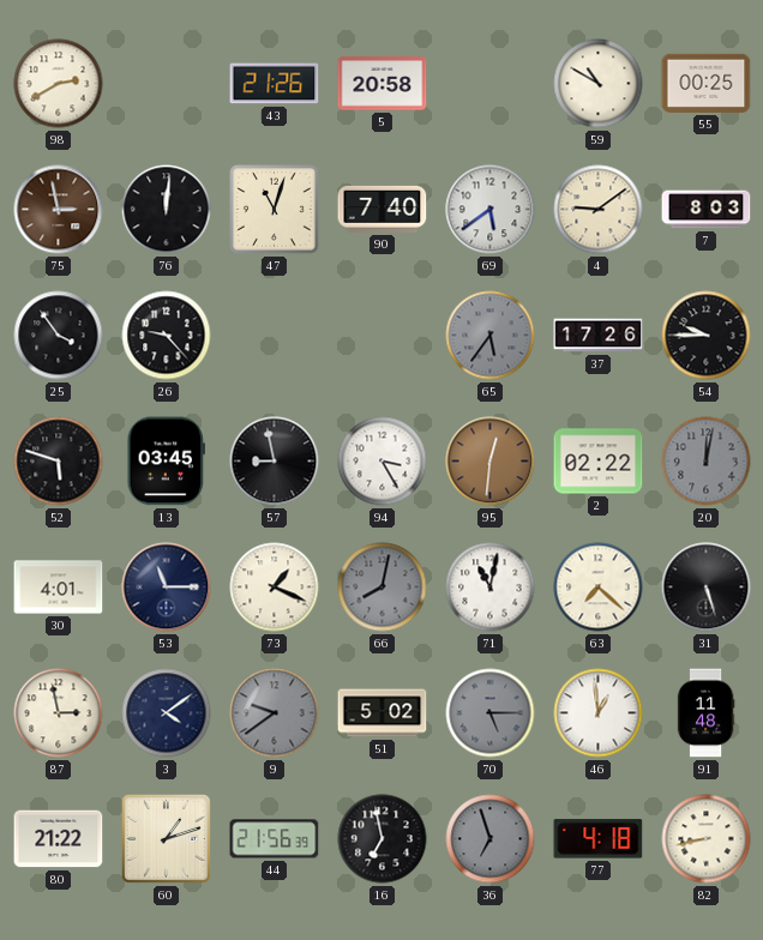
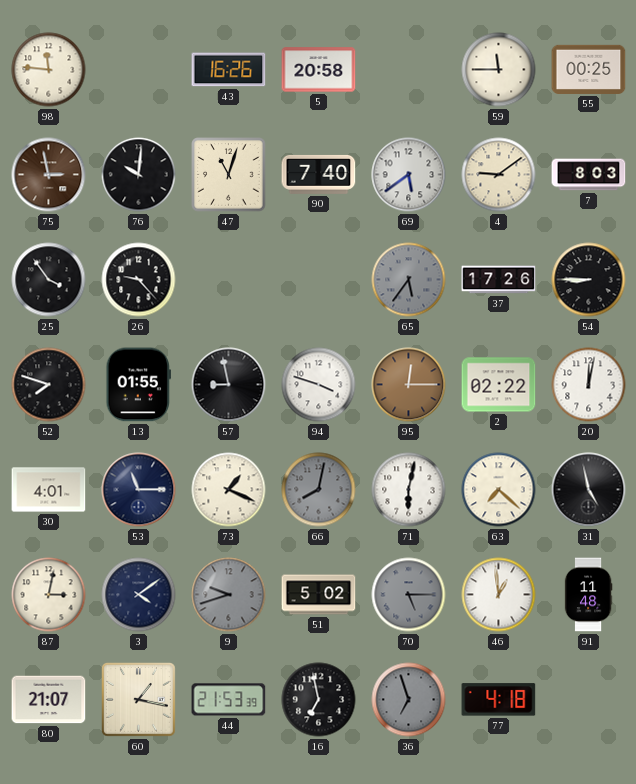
98: 2:40 -> 11:46 (49, 70)
43: 21:26 -> 16:26 (229, 70)
59: 10:50 -> 11:45 (499, 70)
76: 12:01 -> 10:01 (139, 175)
54: 9:45 -> 8:45 (589, 280)
52: 5:48 -> 7:48 (49, 385)
13: 03:45 -> 01:55 (138, 385)
94: 3:25 -> 3:48 (319, 385)
95: 12:31 -> 12:15 (409, 385)
20 dial: grey -> white (589, 385)
71: 11:02 -> 6:02 (409, 490)
31: 5:27 -> 4:58 (589, 490)
87: 2:58 -> 3:02 (49, 595)
9: 9:39 -> 9:42 (229, 595)
80: 21:22 -> 21:07 (49, 700)
60: 1:12 -> 1:17 (139, 700)
44: 21:56 -> 21:53 (229, 700)
82: 8:43 -> none (707, 839)
